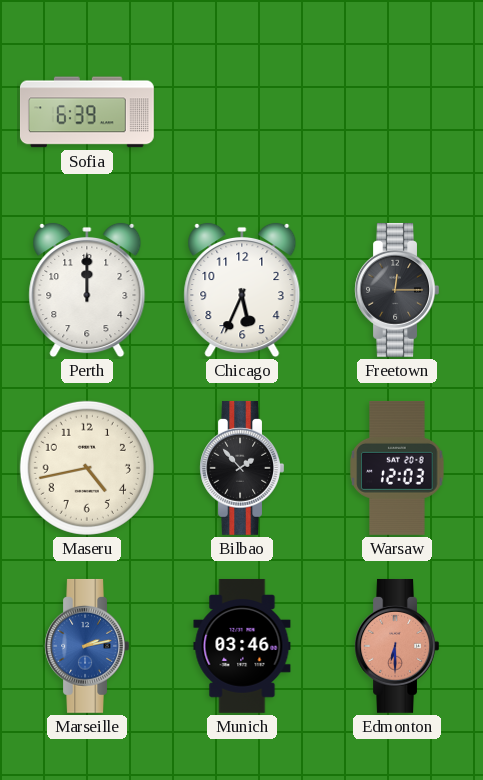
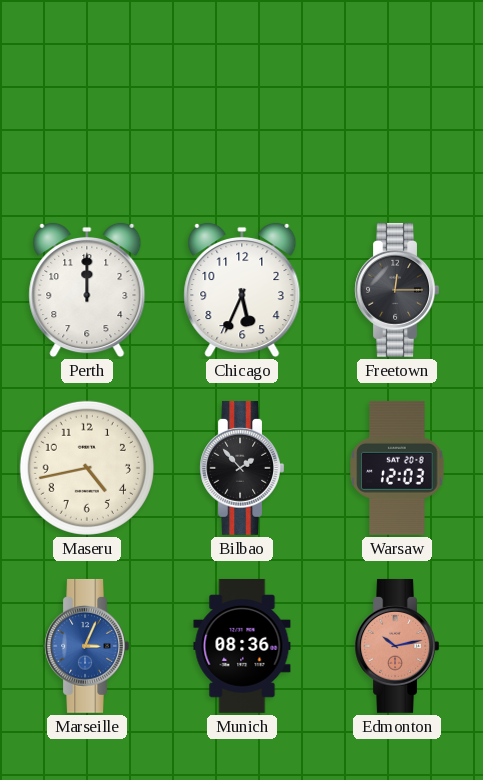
Sofia: 6:39 -> none (87, 112)
Marseille: 2:13 -> 3:04 (87, 646)
Munich: 03:46 -> 08:36 (242, 646)
Edmonton: 6:30 -> 10:13 (397, 646)
